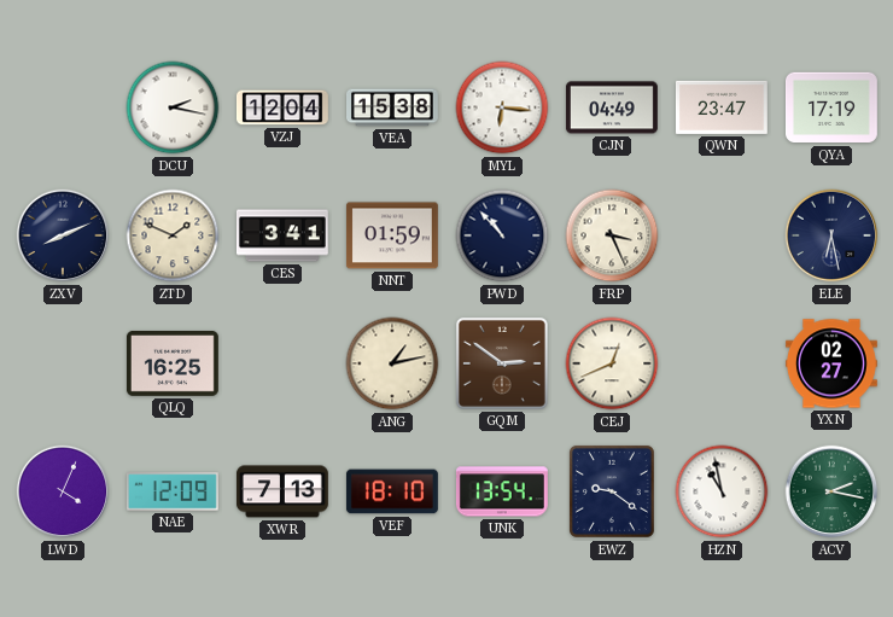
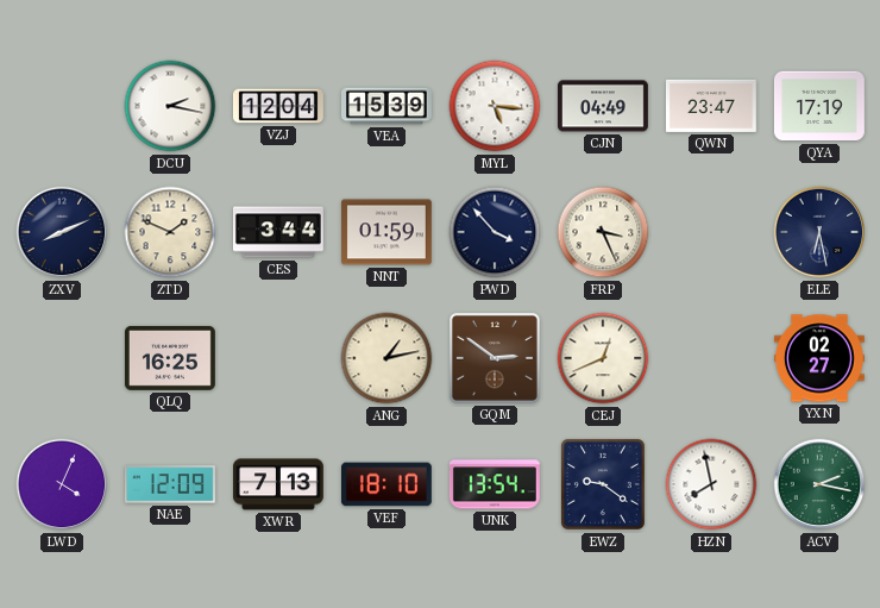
VEA: 15:38 -> 15:39 (388, 106)
MYL: 6:16 -> 5:16 (495, 106)
CES: 3:41 -> 3:44 (278, 232)
PWD: 10:53 -> 3:53 (495, 232)
HZN: 10:58 -> 7:58 (711, 484)
